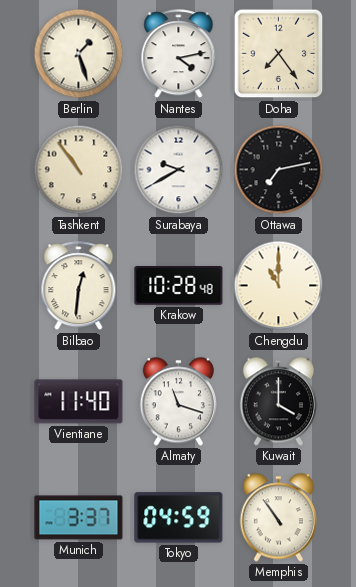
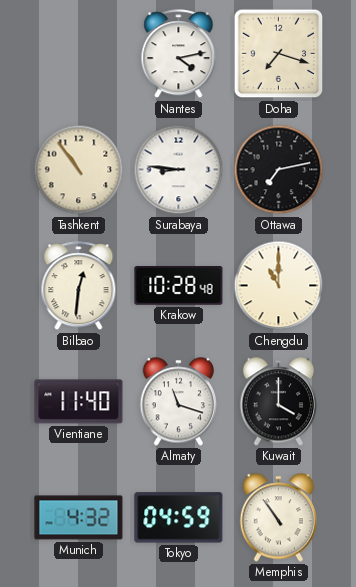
Berlin: 1:27 -> none (79, 54)
Doha: 7:24 -> 7:18 (279, 54)
Surabaya: 9:40 -> 8:46 (179, 170)
Munich: 3:37 -> 4:32 (79, 518)
